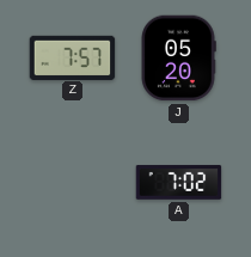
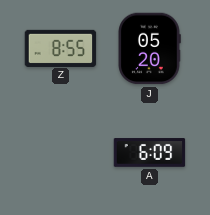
Z: 7:57 -> 8:55 (61, 48)
A: 7:02 -> 6:09 (150, 153)
